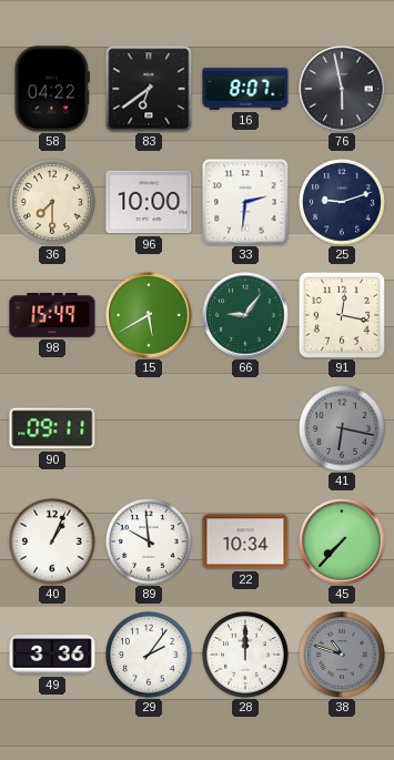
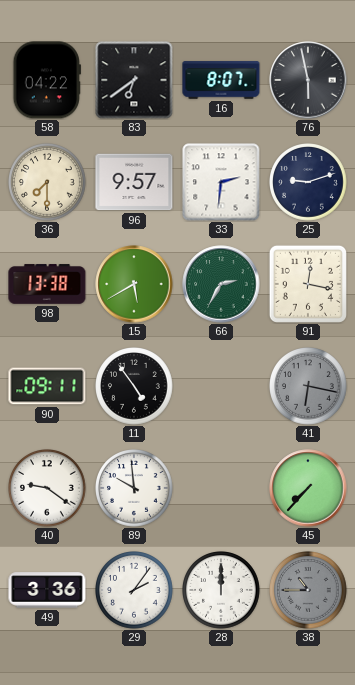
96: 10:00 -> 9:57 (134, 182)
98: 15:49 -> 13:38 (47, 284)
66: 9:06 -> 2:35 (221, 284)
11: none -> 4:54 (135, 387)
40: 1:04 -> 9:21 (48, 489)
22: 10:34 -> none (245, 541)
38: 10:48 -> 10:45 (309, 591)
